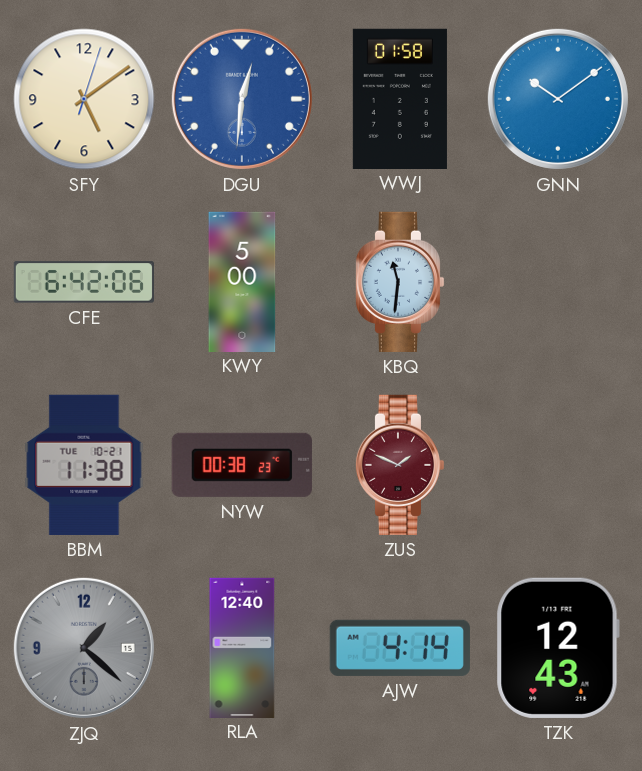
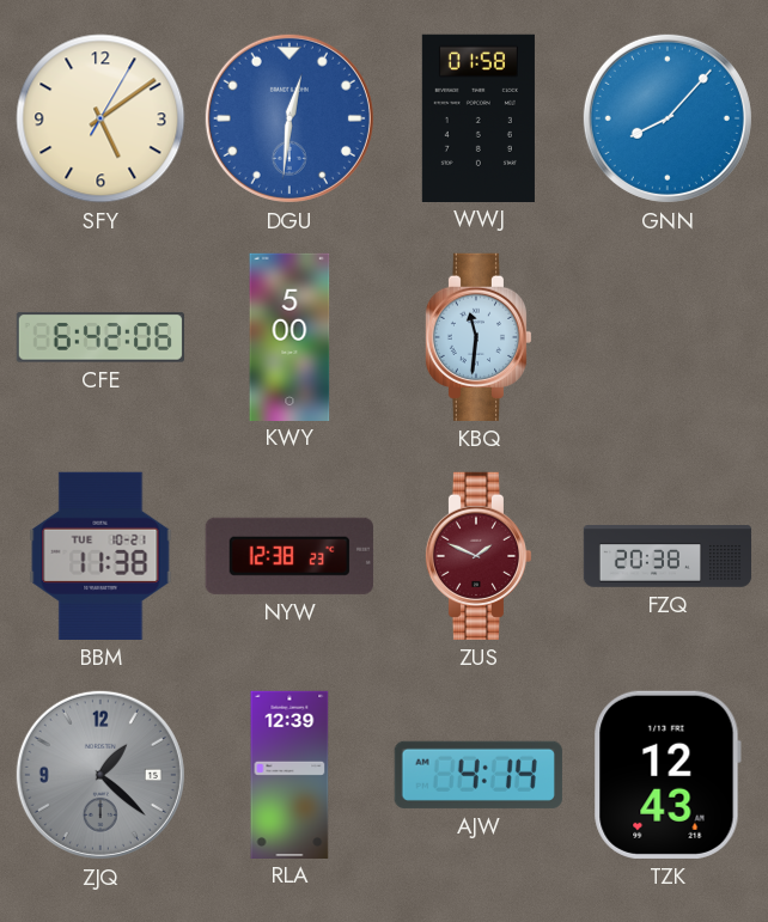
SFY: 5:09:03 -> 5:09:05 (100, 118)
GNN: 10:09 -> 8:07 (668, 118)
NYW: 00:38 -> 12:38 (289, 556)
FZQ: none -> 20:38 (668, 556)
RLA: 12:40 -> 12:39 (289, 774)
